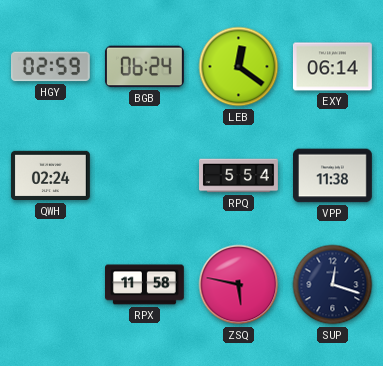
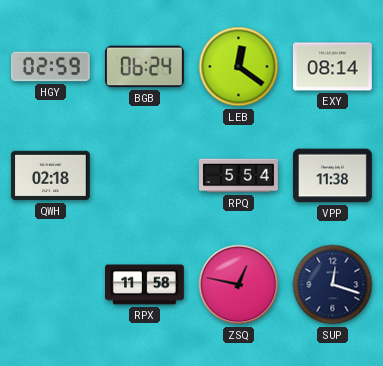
EXY: 06:14 -> 08:14 (333, 67)
QWH: 02:24 -> 02:18 (50, 176)
ZSQ: 5:47 -> 12:47 (239, 285)
